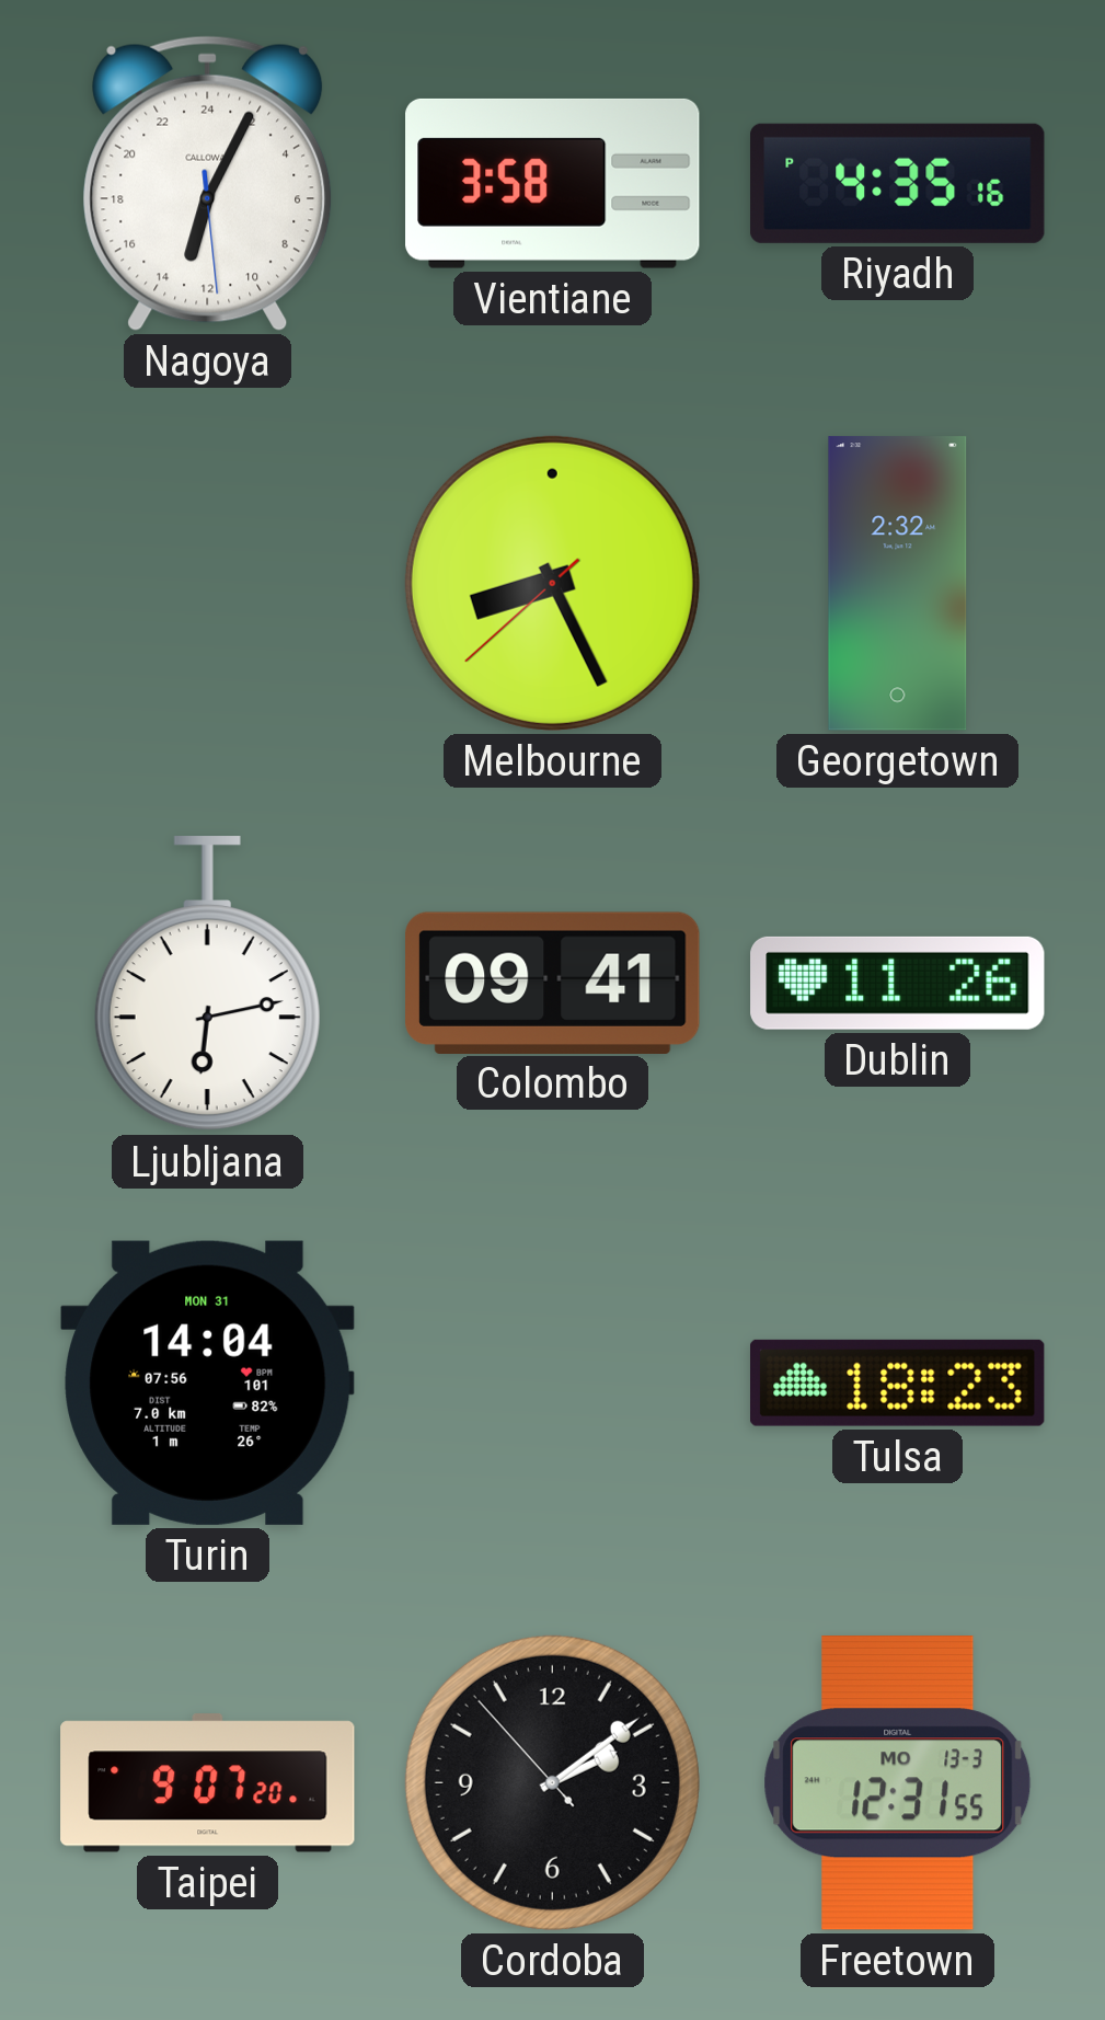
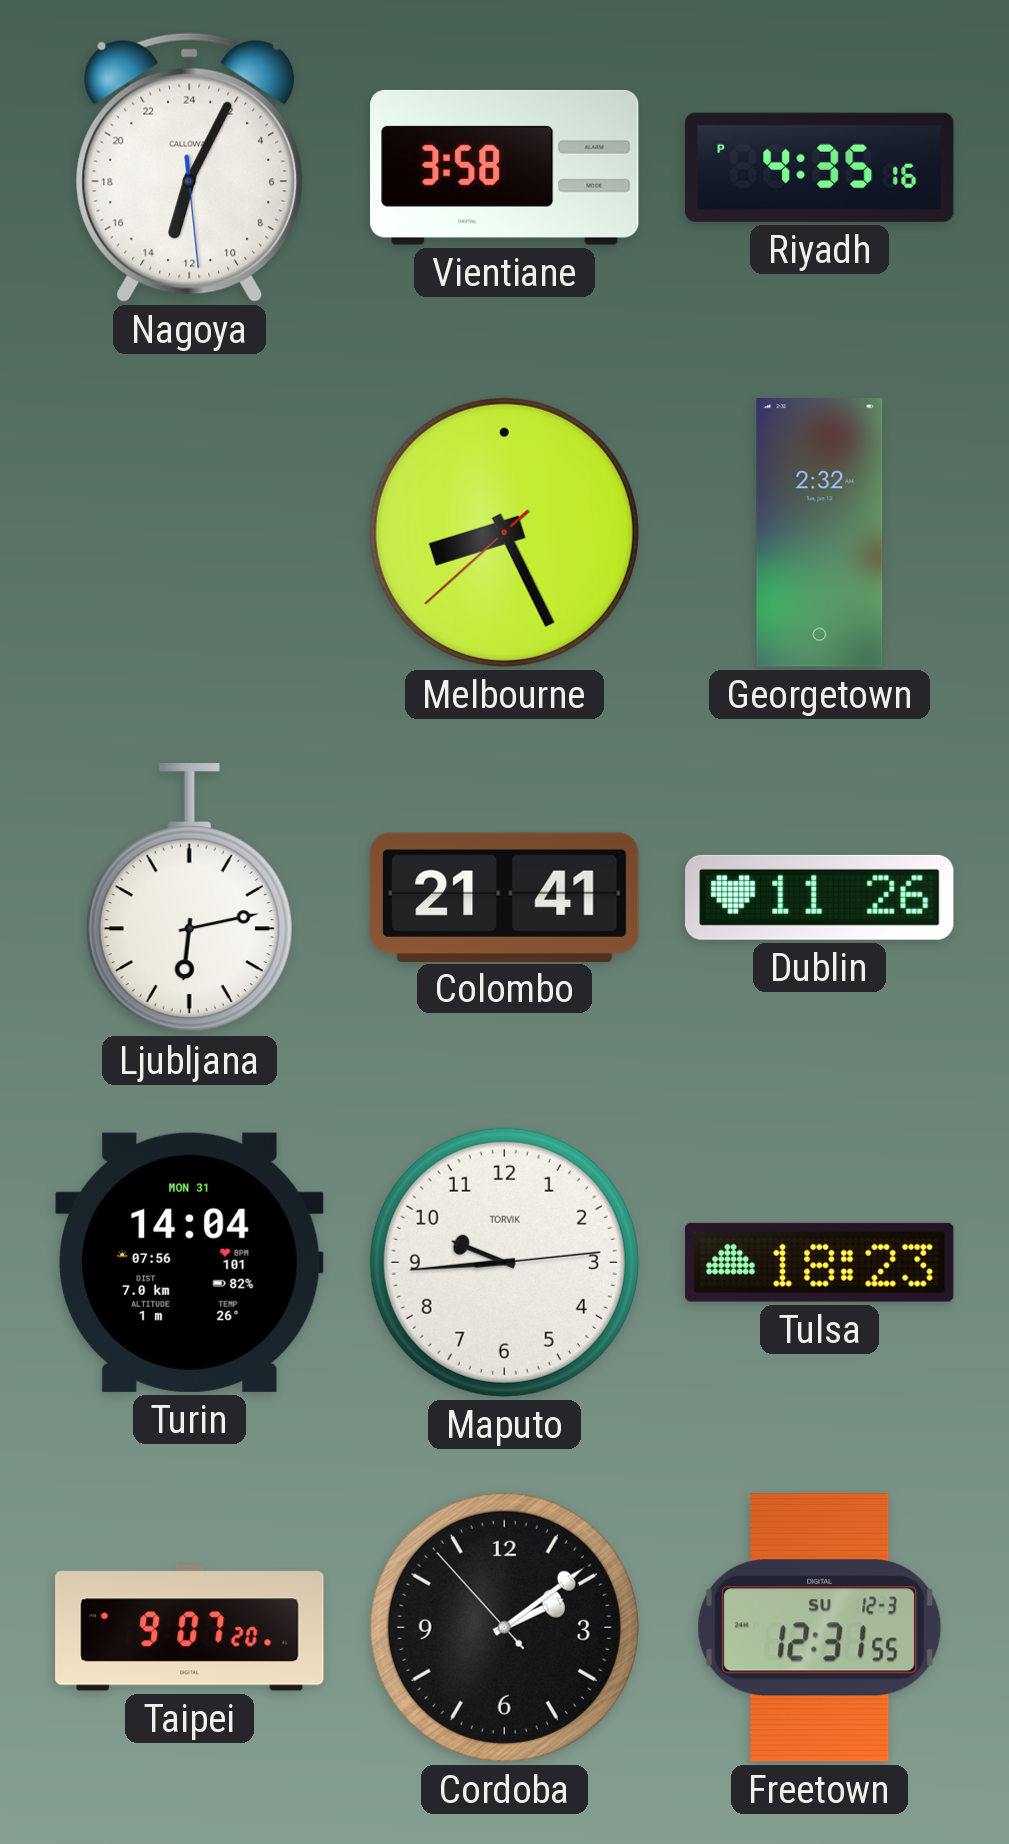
Colombo: 09:41 -> 21:41 (505, 897)
Maputo: none -> 9:44 (504, 1262)
Freetown date: MO 13-3 -> SU 12-3 (820, 1628)
